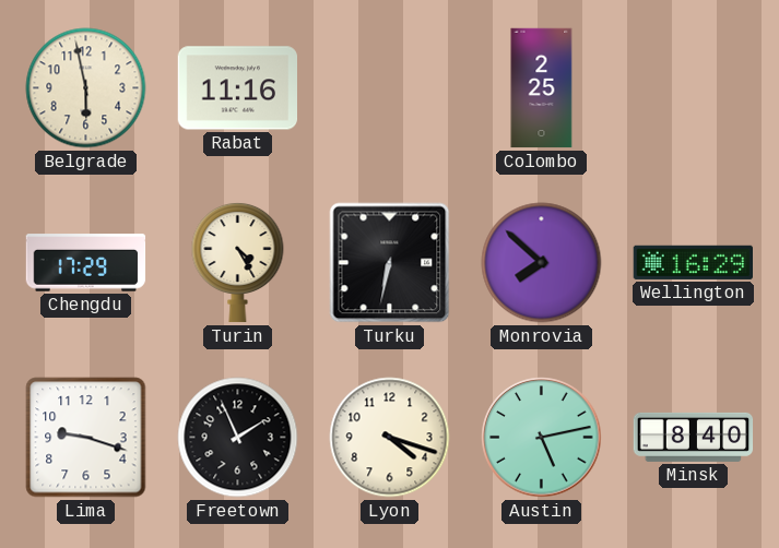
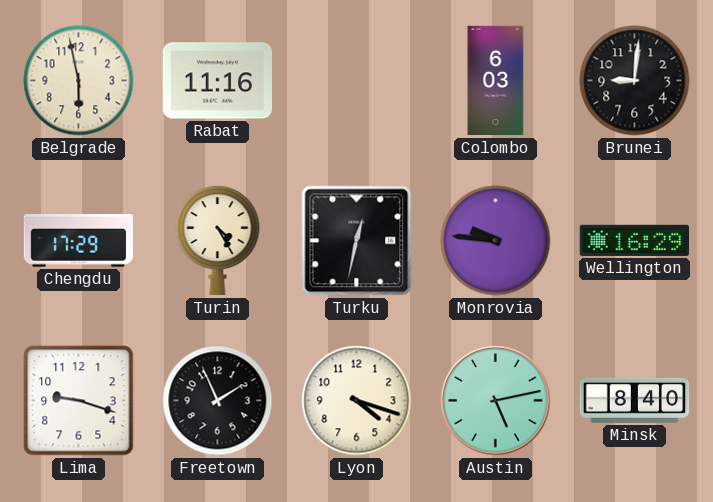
Colombo: 2:25 -> 6:03 (496, 81)
Brunei: none -> 9:01 (635, 81)
Turku: 6:32 -> 12:32 (357, 241)
Monrovia: 7:52 -> 9:46 (496, 241)
